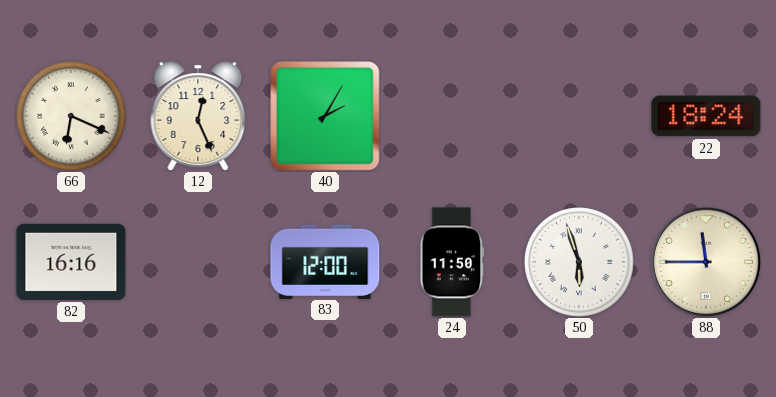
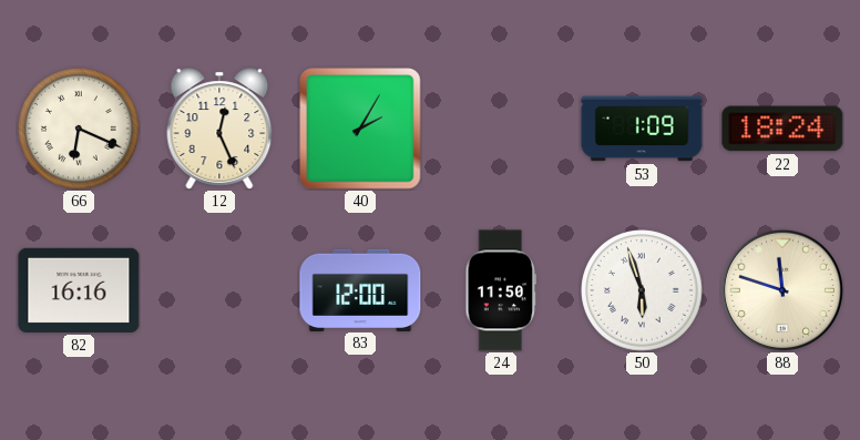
53: none -> 1:09 (642, 129)
88: 11:45 -> 11:48 (782, 290)
